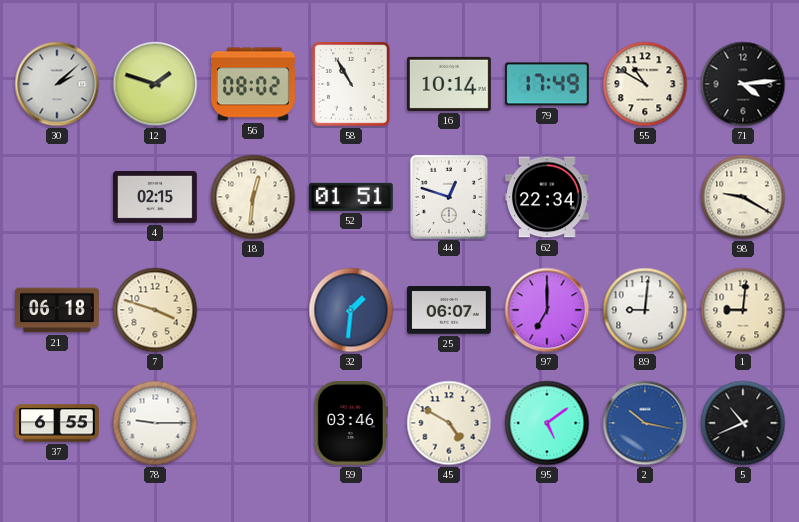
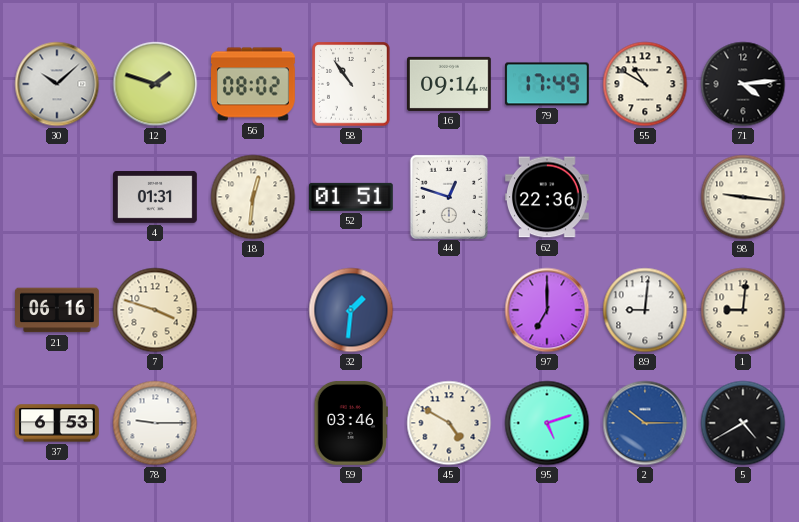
30: 2:08 -> 10:08 (57, 84)
58: 10:55 -> 10:54 (351, 84)
16: 10:14 -> 09:14 (450, 84)
4: 02:15 -> 01:31 (156, 197)
62: 22:34 -> 22:36 (547, 197)
98: 9:20 -> 9:16 (743, 197)
21: 06:18 -> 06:16 (58, 310)
25: 06:07 -> none (450, 310)
37: 6:55 -> 6:53 (58, 423)
95: 5:09 -> 5:12 (547, 423)
2: 10:17 -> 10:15 (645, 423)
5: 10:41 -> 4:40 (743, 423)
